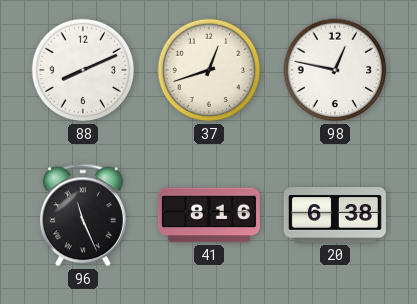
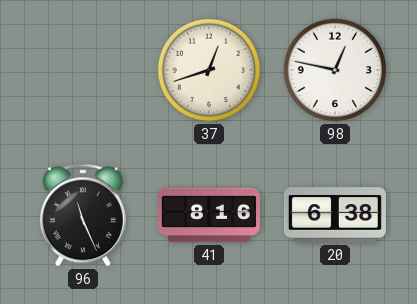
88: 8:11 -> none (83, 70)
